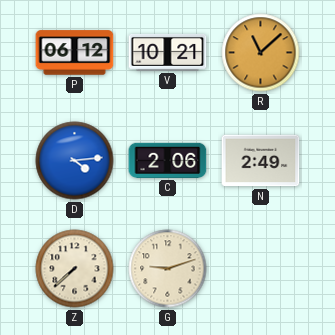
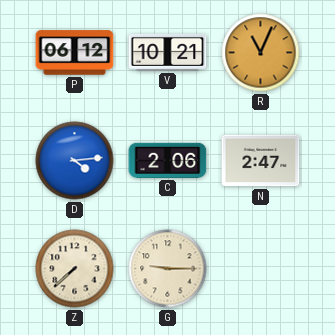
R: 11:08 -> 11:04 (261, 53)
N: 2:49 -> 2:47 (261, 161)
G: 9:12 -> 9:15 (168, 269)
